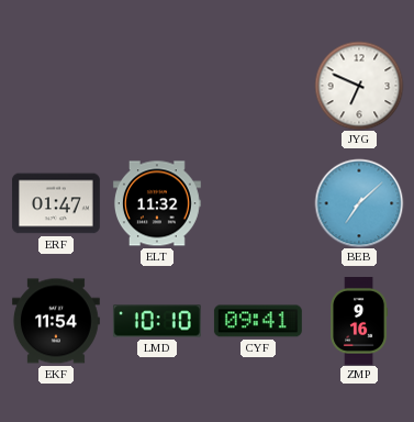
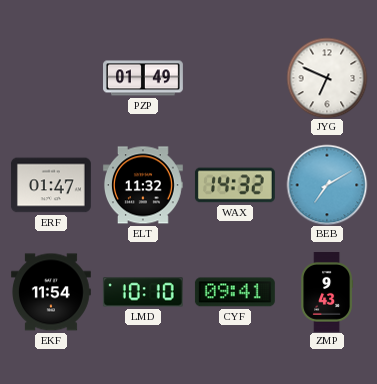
PZP: none -> 01:49 (144, 78)
WAX: none -> 14:32 (235, 185)
BEB: 7:08 -> 7:10 (327, 185)
ZMP: 9:16 -> 9:43 (327, 293)
